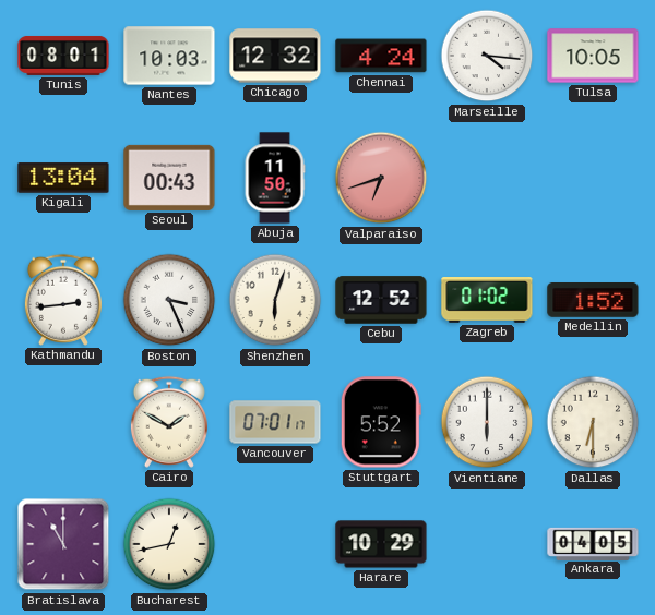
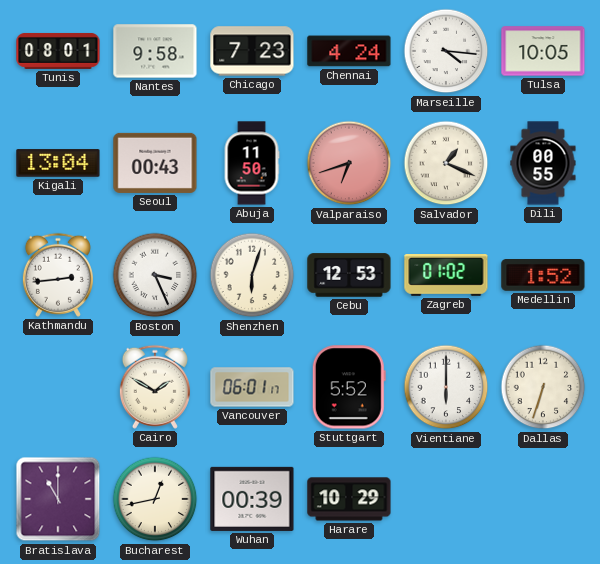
Nantes: 10:03 -> 9:58 (155, 51)
Chicago: 12:32 -> 7:23 (252, 51)
Salvador: none -> 1:19 (446, 163)
Dili: none -> 00:55 (543, 163)
Cebu: 12:52 -> 12:53 (349, 275)
Vancouver: 07:01 -> 06:01 (252, 387)
Dallas: 6:30 -> 6:33 (543, 387)
Wuhan: none -> 00:39 (252, 499)
Ankara: 04:05 -> none (593, 543)
